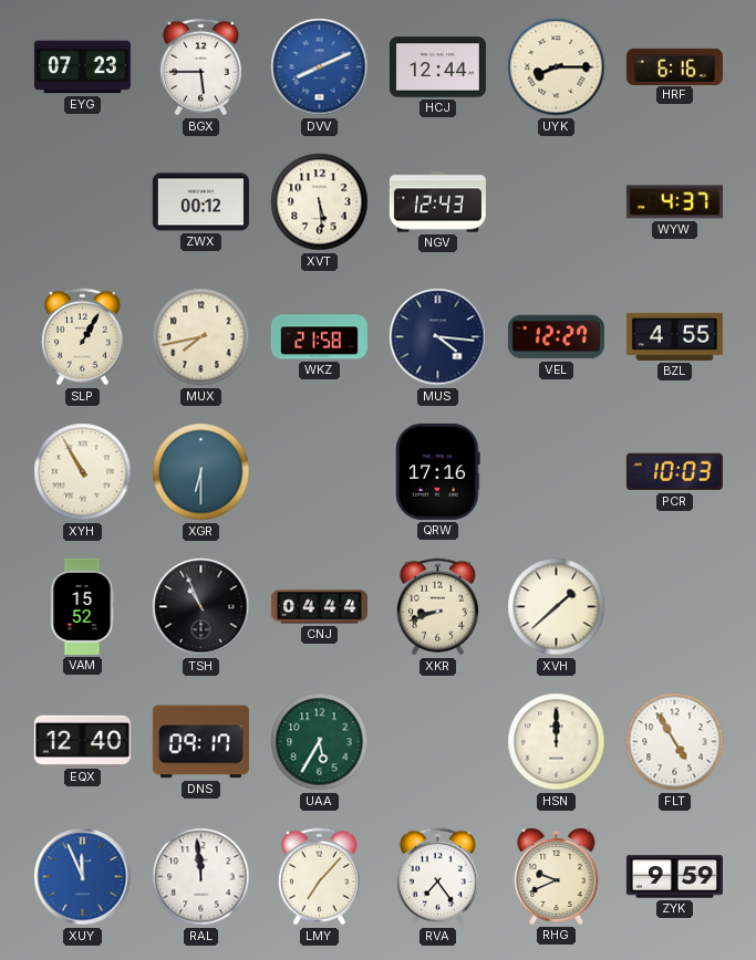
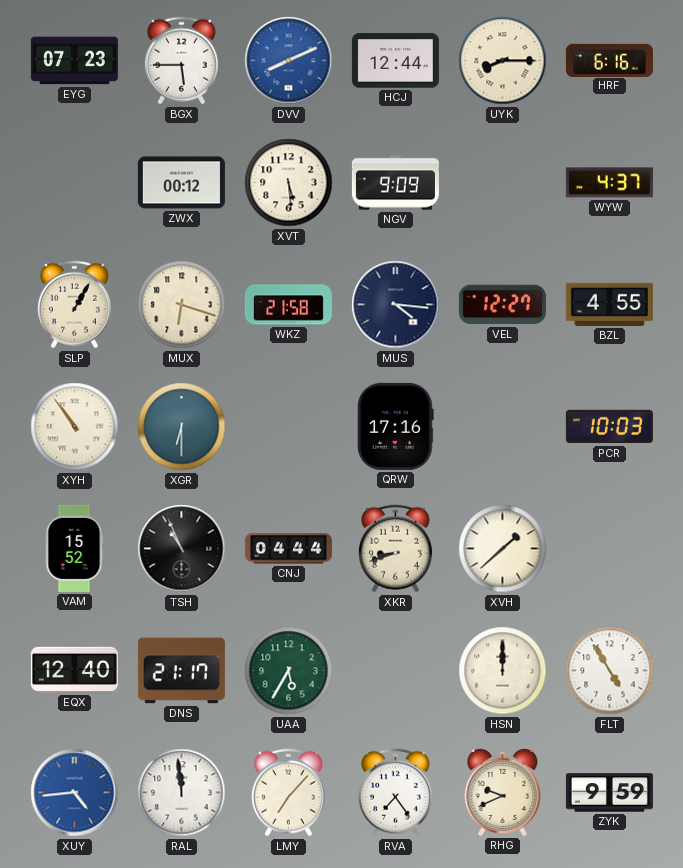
NGV: 12:43 -> 9:09 (395, 183)
MUX: 7:43 -> 6:18 (182, 305)
XYH: 10:55 -> 10:54 (75, 427)
DNS: 09:17 -> 21:17 (181, 671)
XUY: 11:56 -> 4:44 (75, 793)
